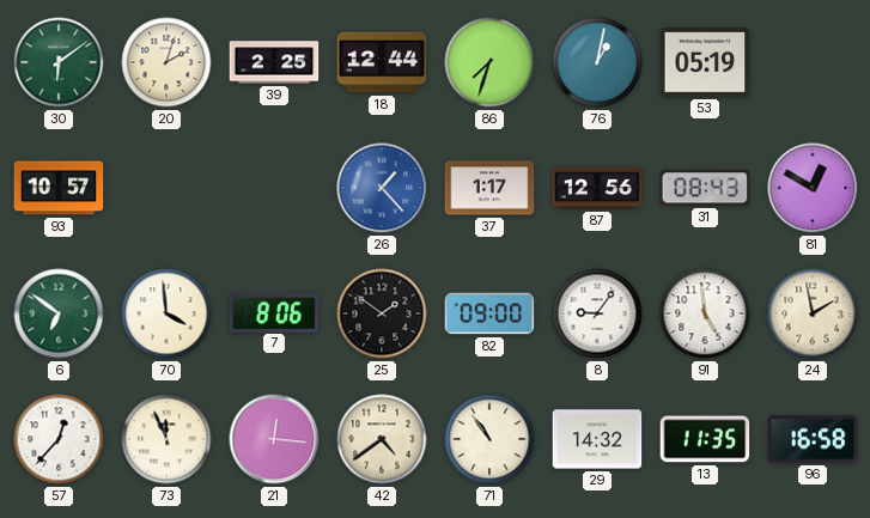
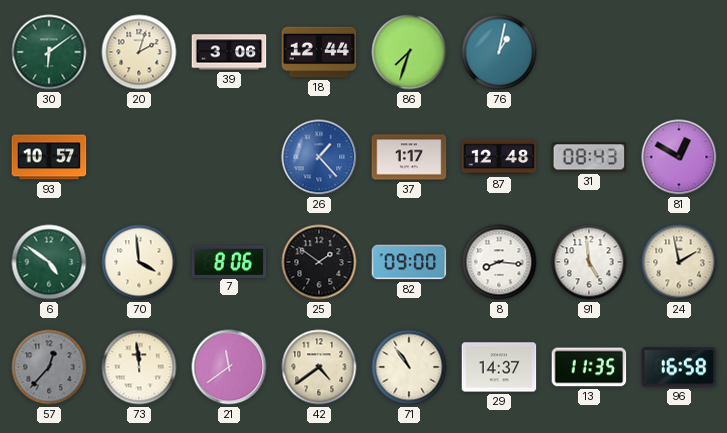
39: 2:25 -> 3:06 (229, 52)
53: 05:19 -> none (705, 63)
87: 12:56 -> 12:48 (499, 157)
6: 6:51 -> 4:51 (49, 262)
8: 9:06 -> 8:16 (499, 262)
57 dial: white -> grey (49, 367)
73: 11:56 -> 11:59 (139, 367)
21: 12:16 -> 11:39 (229, 367)
29: 14:32 -> 14:37 (499, 367)
